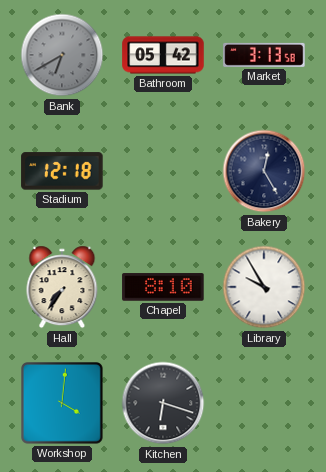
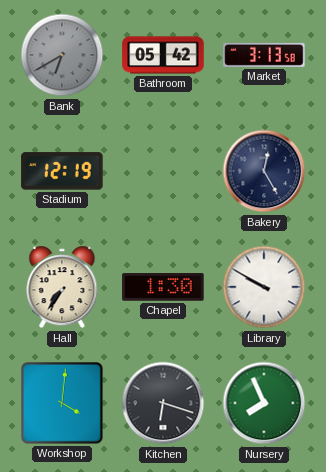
Stadium: 12:18 -> 12:19 (62, 171)
Chapel: 8:10 -> 1:30 (163, 287)
Library: 9:55 -> 9:50 (264, 287)
Nursery: none -> 7:56 (264, 403)
